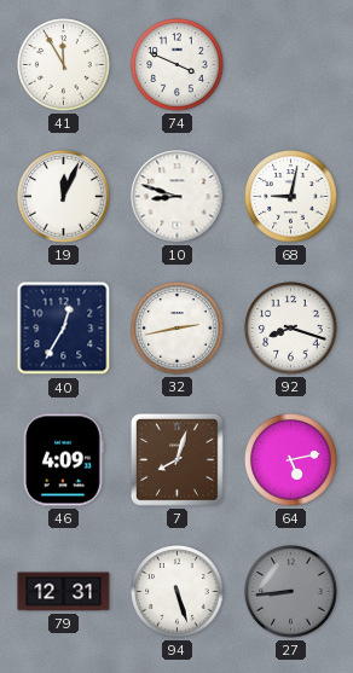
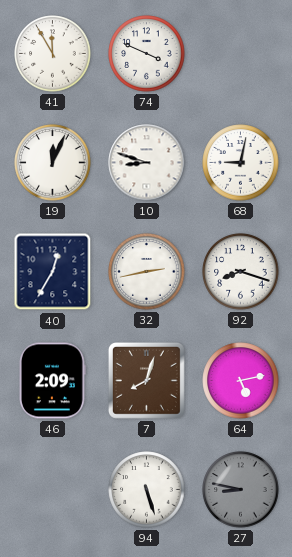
46: 4:09 -> 2:09 (52, 381)
79: 12:31 -> none (64, 592)
27: 8:44 -> 8:47 (241, 490)
